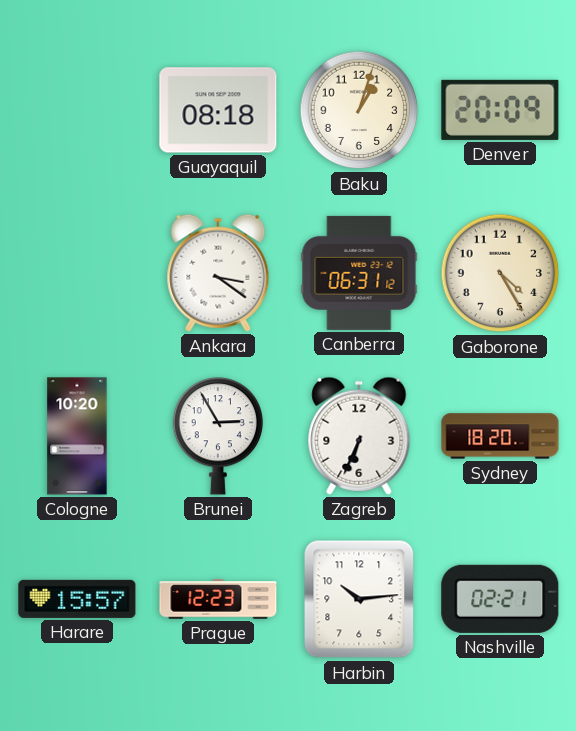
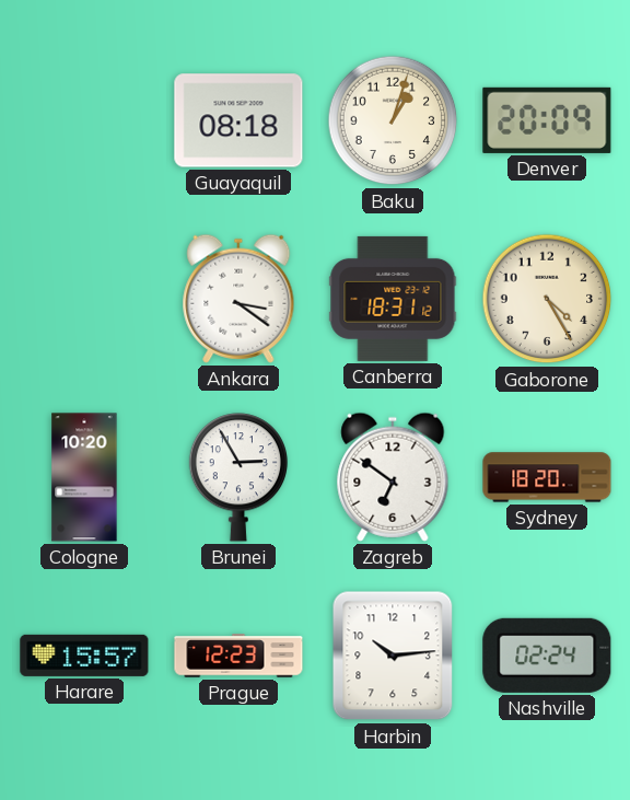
Canberra: 06:31 -> 18:31 (393, 299)
Zagreb: 6:34 -> 6:51 (393, 477)
Nashville: 02:21 -> 02:24 (547, 656)
